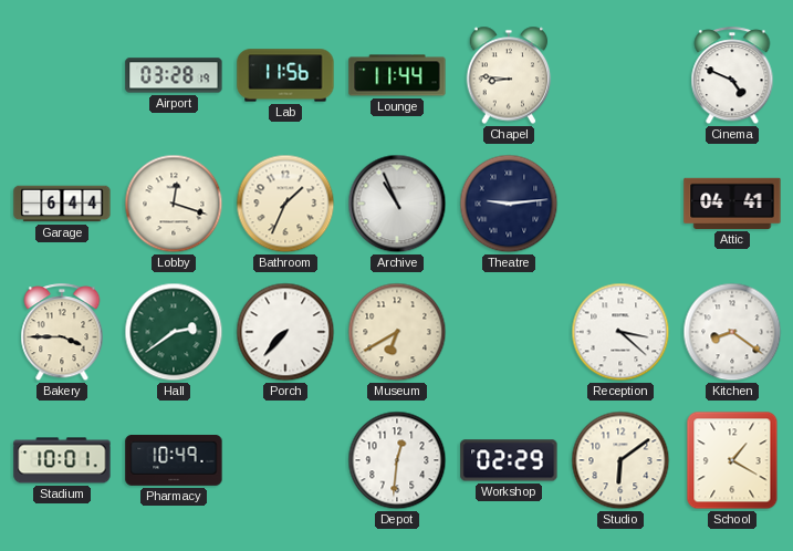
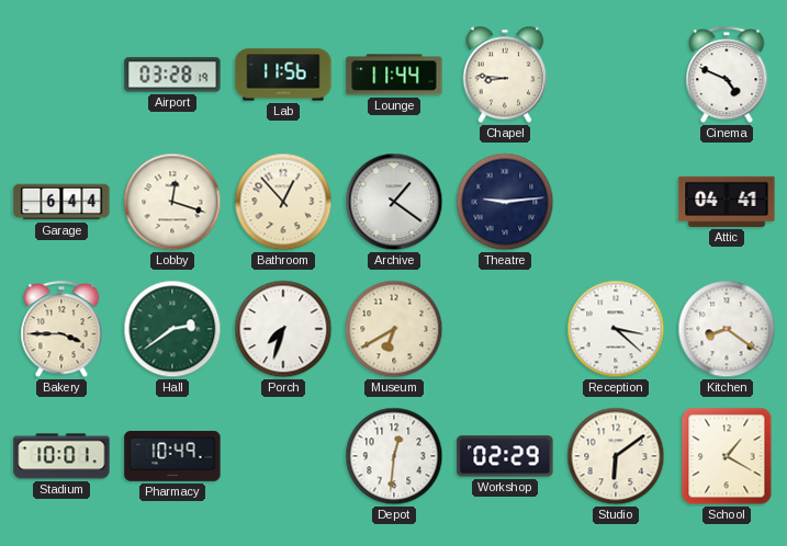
Bathroom: 1:34 -> 12:53 (283, 202)
Archive: 10:56 -> 1:21 (394, 202)
Porch: 7:37 -> 7:33 (283, 329)
